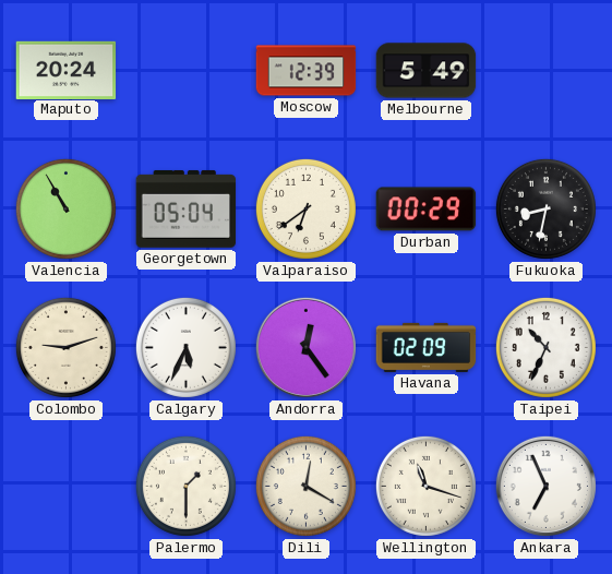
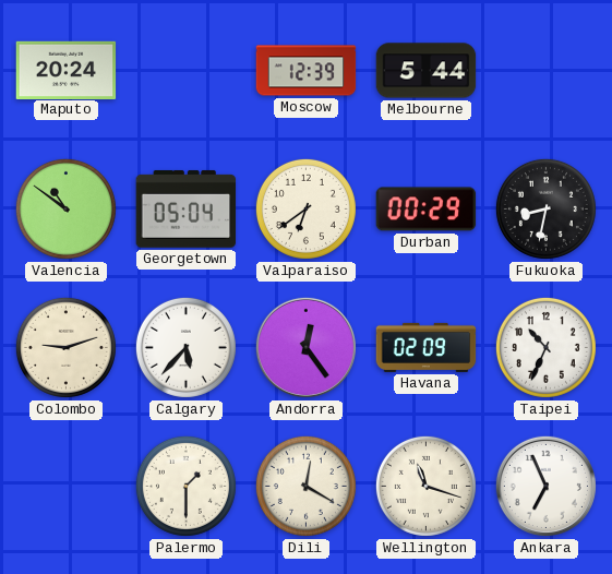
Melbourne: 5:49 -> 5:44 (427, 71)
Valencia: 10:55 -> 10:51 (65, 208)
Calgary: 5:34 -> 5:37 (185, 347)
